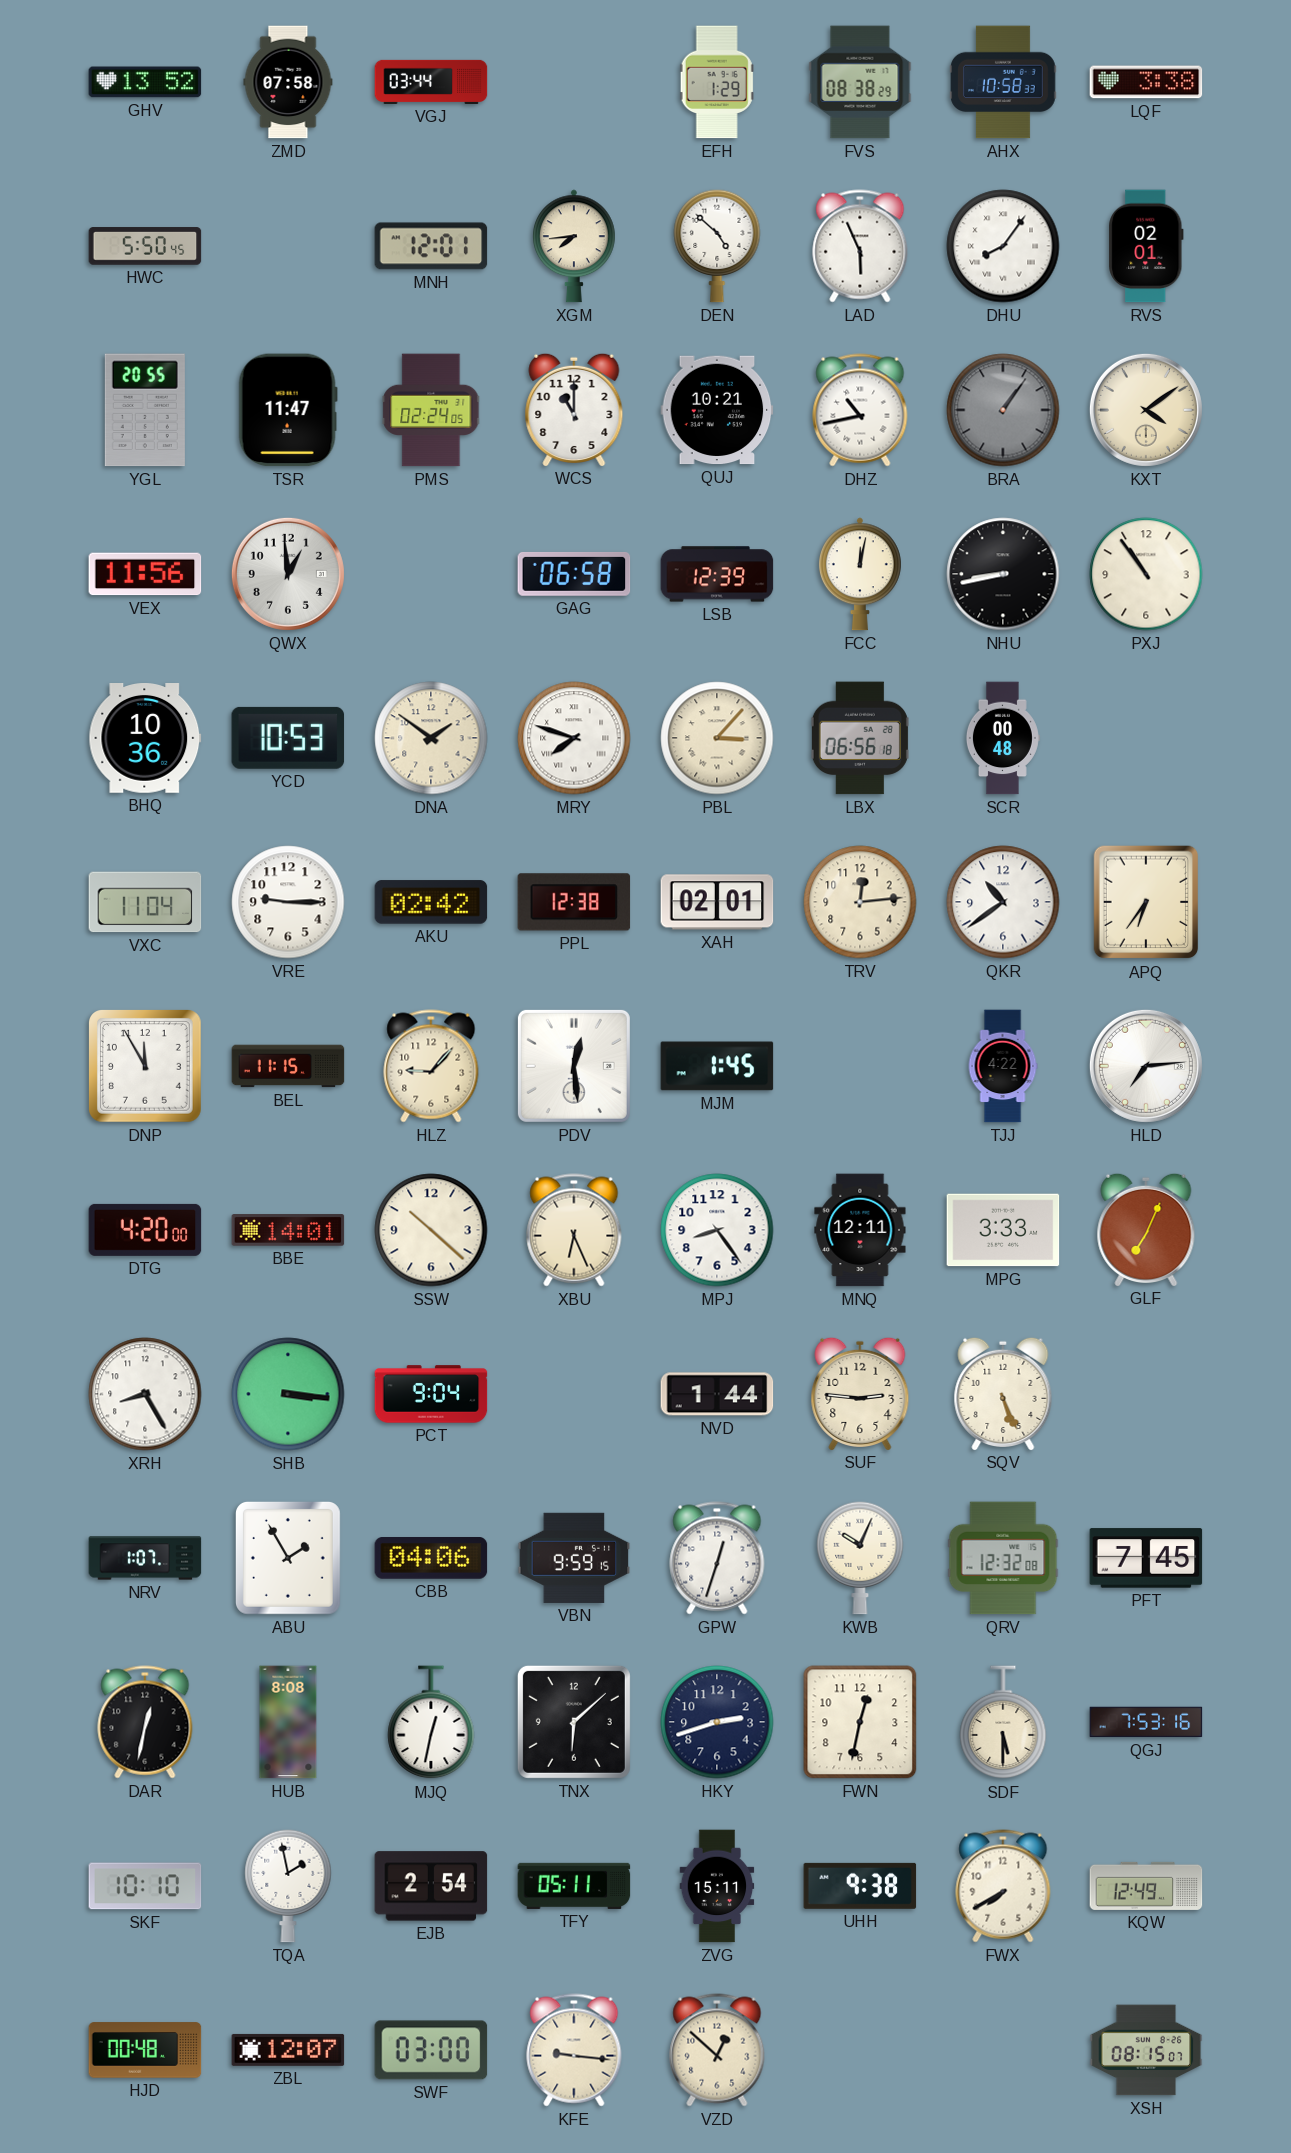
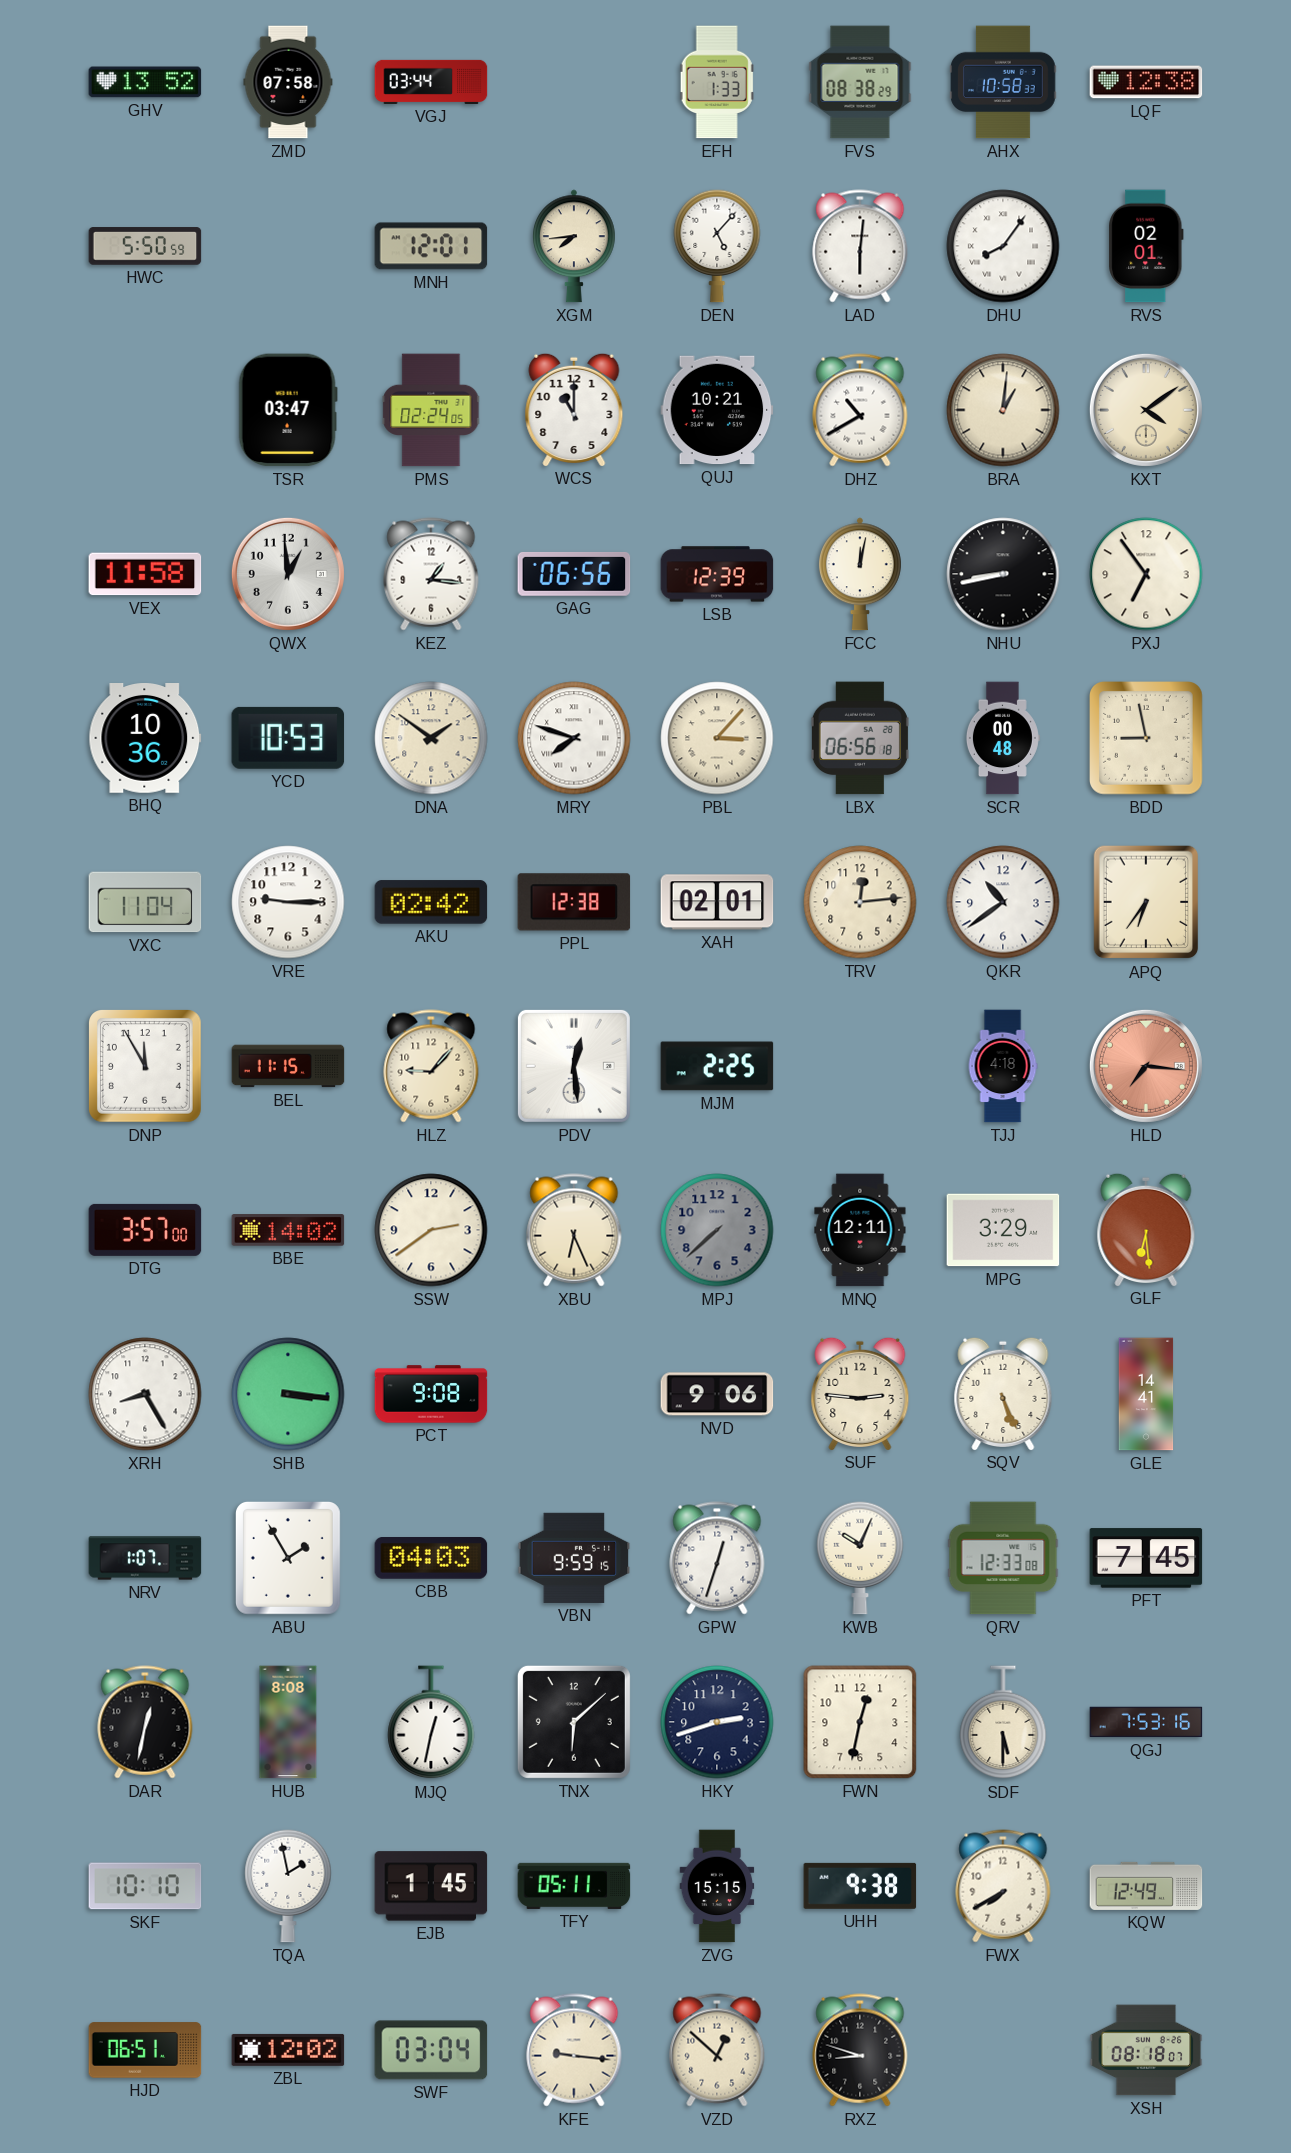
EFH: 1:29 -> 1:33 (717, 82)
LQF: 3:38 -> 12:38 (1146, 82)
HWC: 5:50:45 -> 5:50:59 (145, 246)
DEN: 4:52 -> 5:07 (717, 246)
LAD: 5:56 -> 6:01 (860, 246)
YGL: 20:55 -> none (145, 410)
TSR: 11:47 -> 03:47 (288, 410)
DHZ: 10:43 -> 10:40 (860, 410)
BRA: 1:06 -> 1:01 (1003, 410)
BRA dial: grey -> cream (1003, 410)
VEX: 11:56 -> 11:58 (145, 574)
KEZ: none -> 1:16 (431, 574)
GAG: 06:58 -> 06:56 (574, 574)
PXJ: 10:54 -> 6:54 (1146, 574)
BDD: none -> 8:58 (1147, 739)
MJM: 1:45 -> 2:25 (717, 1066)
TJJ: 4:22 -> 4:18 (1003, 1066)
HLD: 7:14 -> 7:16 (1146, 1066)
HLD dial: white -> salmon (1146, 1066)
DTG: 4:20 -> 3:57 (145, 1230)
BBE: 14:01 -> 14:02 (288, 1230)
SSW: 10:22 -> 2:39 (431, 1230)
MPJ: 8:24 -> 7:38 (717, 1230)
MPJ dial: white -> grey (717, 1230)
MPG: 3:33 -> 3:29 (1003, 1230)
GLF: 7:04 -> 6:29 (1146, 1229)
PCT: 9:04 -> 9:08 (431, 1394)
NVD: 1:44 -> 9:06 (717, 1394)
GLE: none -> 14:41 (1146, 1394)
CBB: 04:06 -> 04:03 (431, 1559)
QRV: 12:32 -> 12:33 (1003, 1558)
EJB: 2:54 -> 1:45 (431, 1886)
ZVG: 15:11 -> 15:15 (717, 1886)
HJD: 00:48 -> 06:51 (145, 2050)
ZBL: 12:07 -> 12:02 (288, 2050)
SWF: 03:00 -> 03:04 (431, 2050)
RXZ: none -> 8:48 (860, 2050)
XSH: 08:15 -> 08:18 (1146, 2050)
